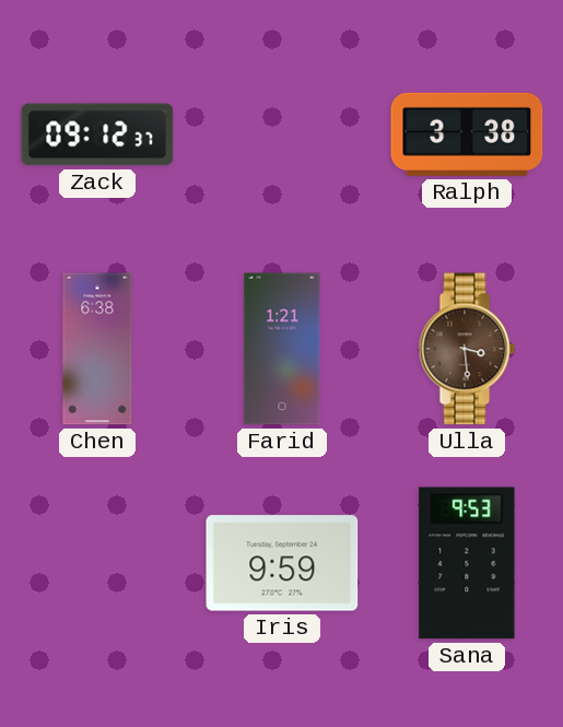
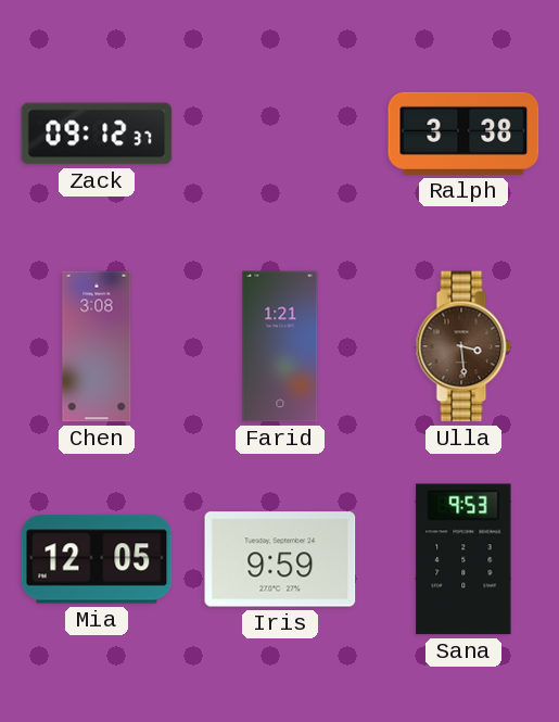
Chen: 6:38 -> 3:08 (97, 346)
Mia: none -> 12:05 (97, 559)
